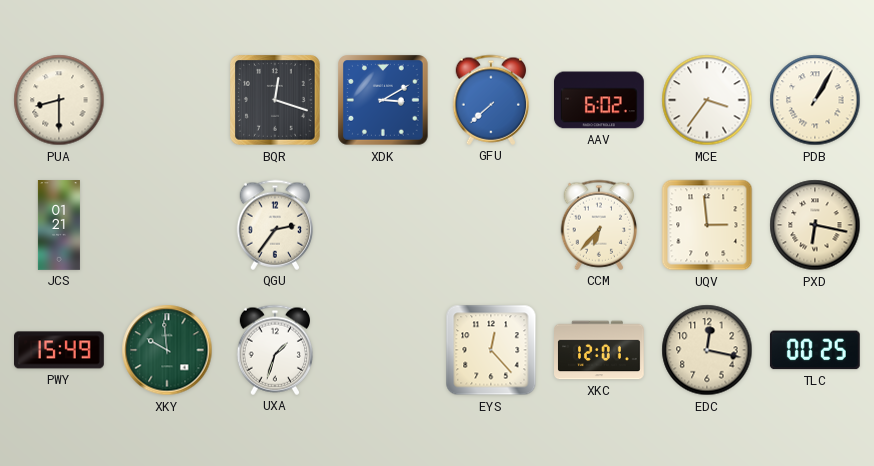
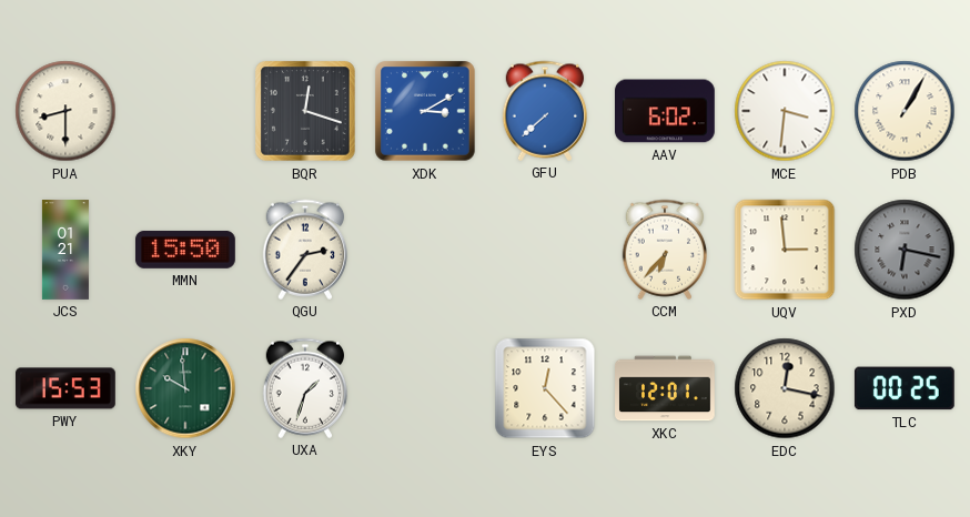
MCE: 3:36 -> 3:31 (785, 111)
MMN: none -> 15:50 (185, 250)
PXD dial: cream -> grey (905, 250)
PWY: 15:49 -> 15:53 (67, 388)
